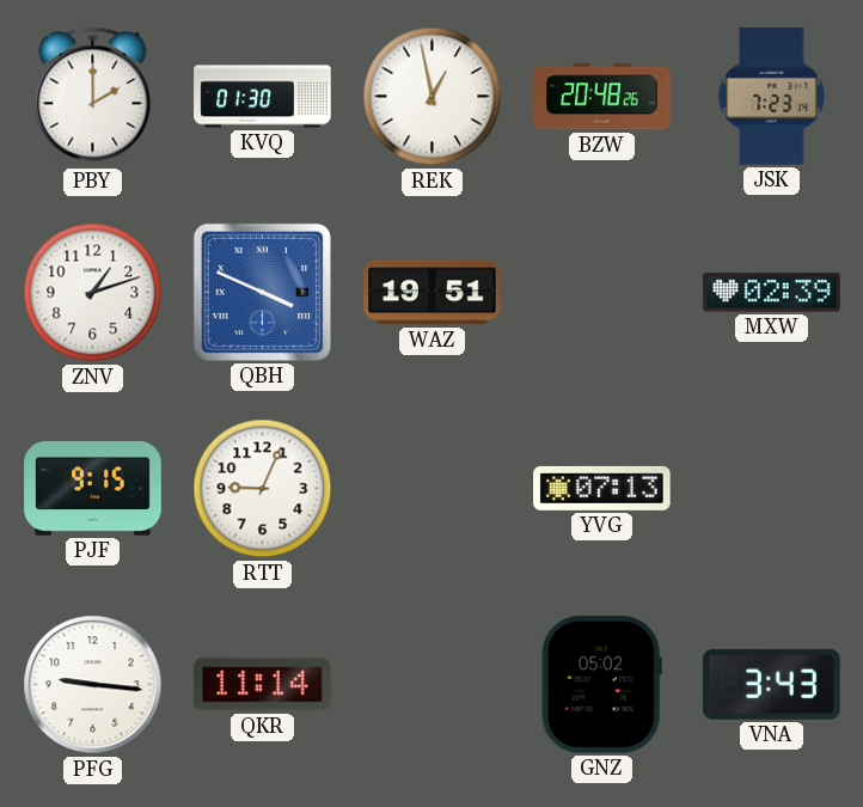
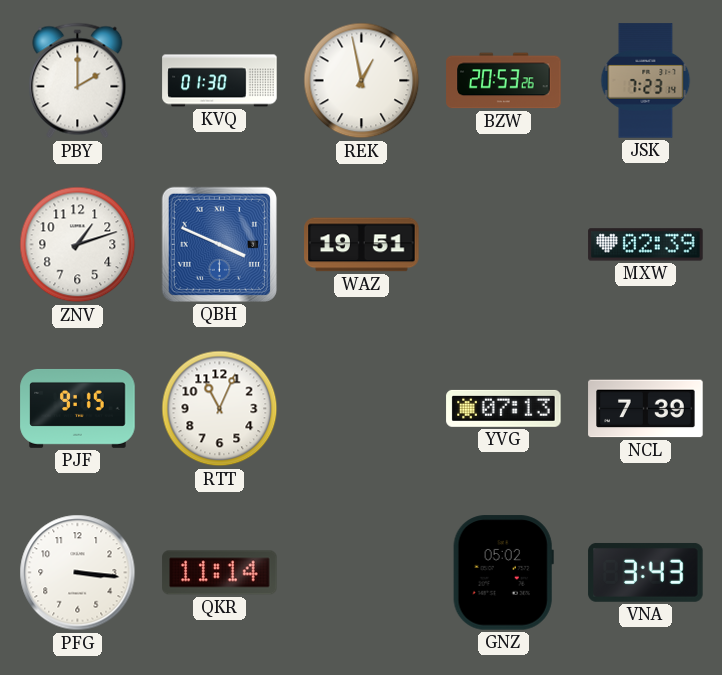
BZW: 20:48 -> 20:53 (504, 81)
RTT: 9:04 -> 11:04 (220, 409)
NCL: none -> 7:39 (646, 409)
PFG: 9:16 -> 3:16 (78, 573)
